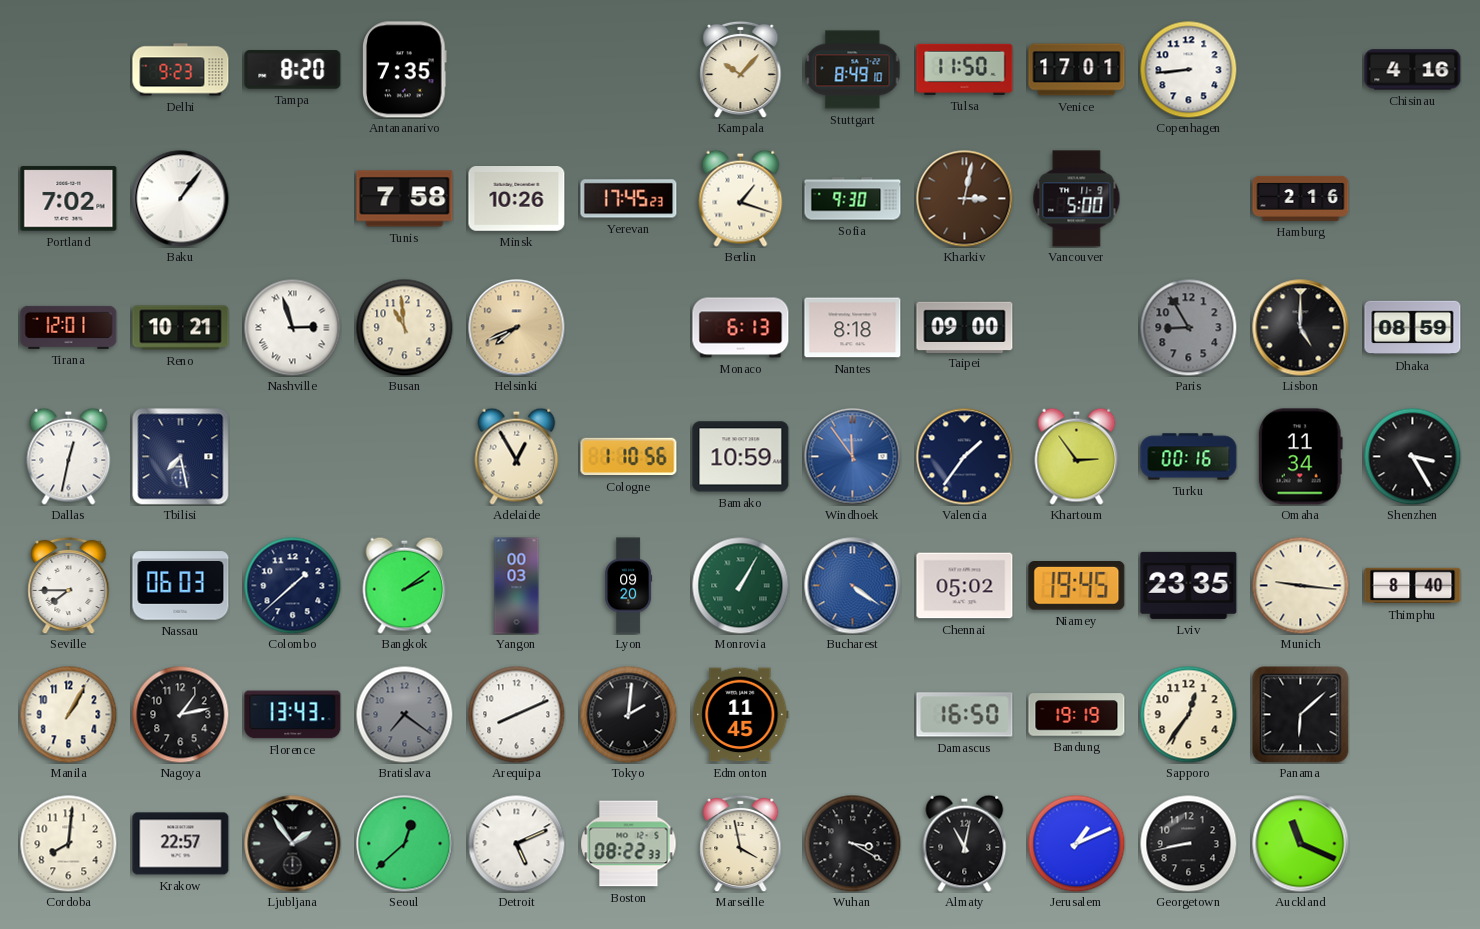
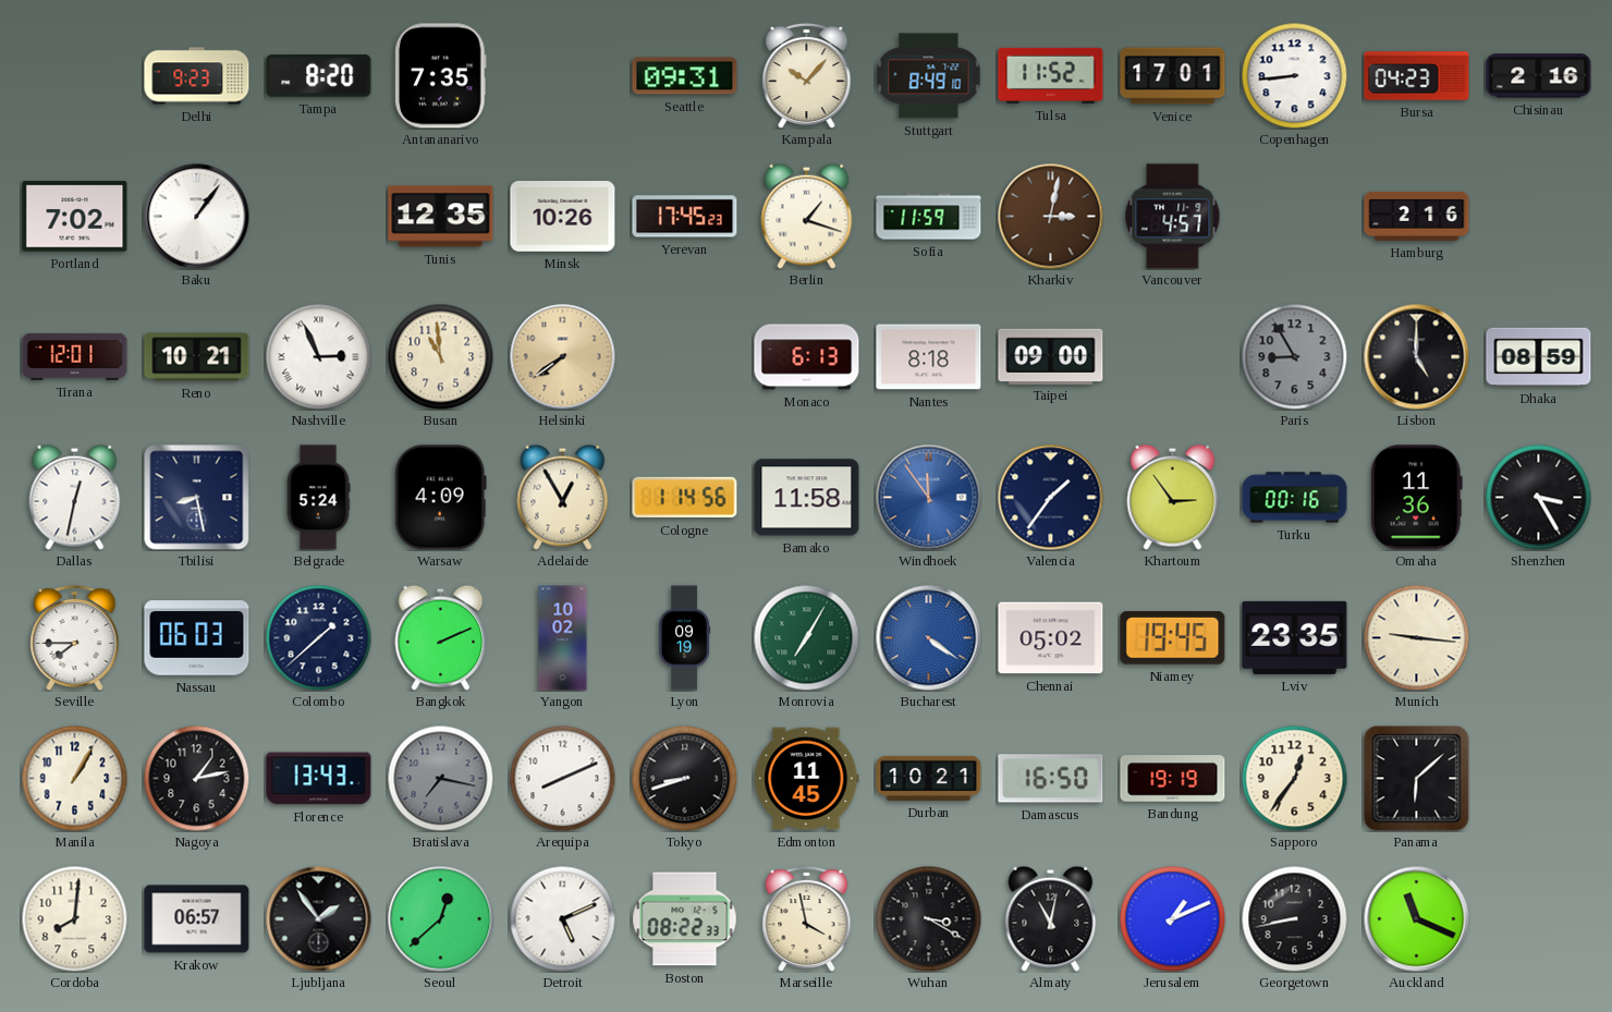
Seattle: none -> 09:31 (685, 76)
Tulsa: 11:50 -> 11:52 (1051, 75)
Bursa: none -> 04:23 (1417, 76)
Chisinau: 4:16 -> 2:16 (1539, 76)
Tunis: 7:58 -> 12:35 (441, 217)
Sofia: 9:30 -> 11:59 (929, 217)
Vancouver: 5:00 -> 4:57 (1173, 217)
Nashville: 2:57 -> 2:56 (318, 356)
Helsinki: 7:41 -> 7:39 (563, 357)
Tbilisi: 7:28 -> 8:28 (197, 498)
Belgrade: none -> 5:24 (318, 498)
Warsaw: none -> 4:09 (440, 498)
Cologne: 1:10 -> 1:14 (685, 498)
Bamako: 10:59 -> 11:58 (807, 498)
Omaha: 11:34 -> 11:36 (1416, 498)
Bangkok: 2:09 -> 2:11 (441, 637)
Yangon: 00:03 -> 10:02 (563, 638)
Lyon: 09:20 -> 09:19 (685, 638)
Monrovia: 1:05 -> 7:05 (806, 637)
Thimphu: 8:40 -> none (1413, 586)
Bratislava: 7:21 -> 7:17 (440, 778)
Tokyo: 2:01 -> 8:42 (684, 778)
Durban: none -> 10:21 (929, 778)
Krakow: 22:57 -> 06:57 (197, 919)
